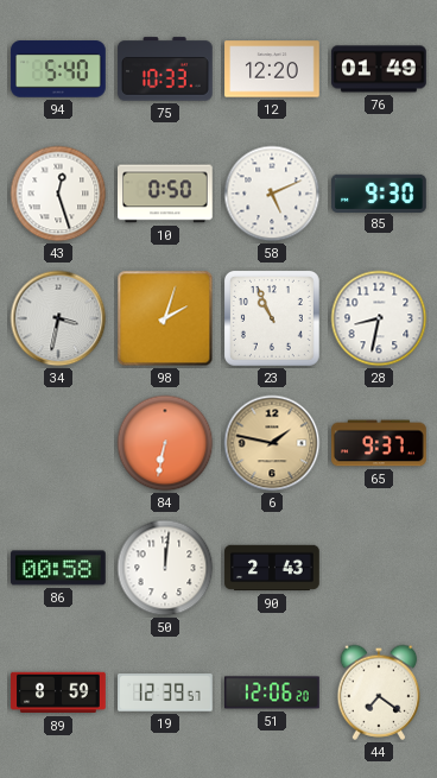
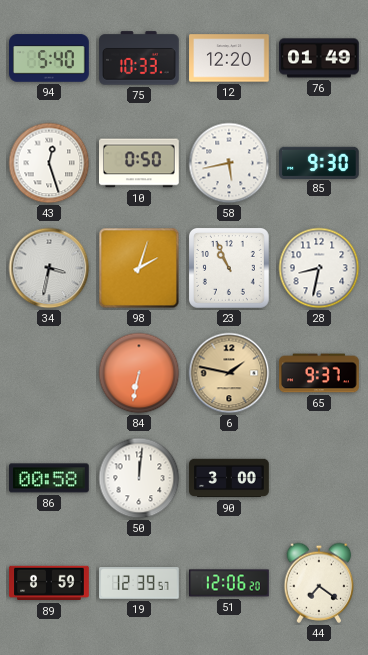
58: 5:11 -> 5:43 (229, 163)
90: 2:43 -> 3:00 (229, 478)
